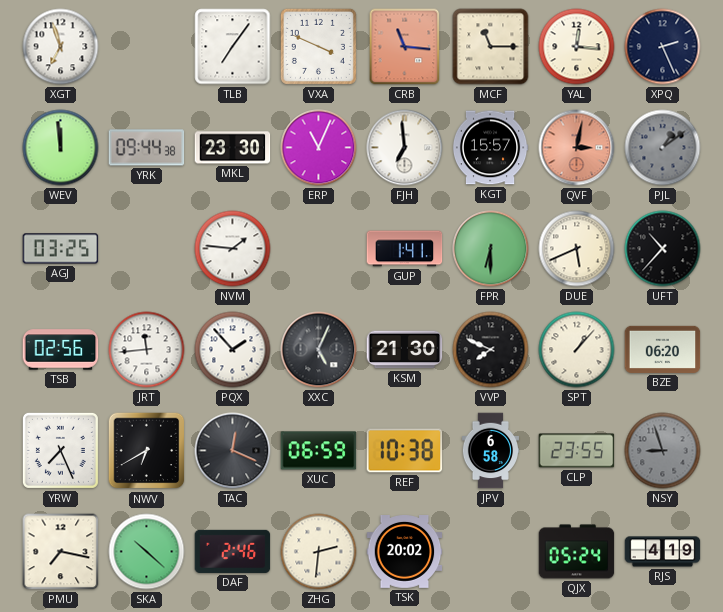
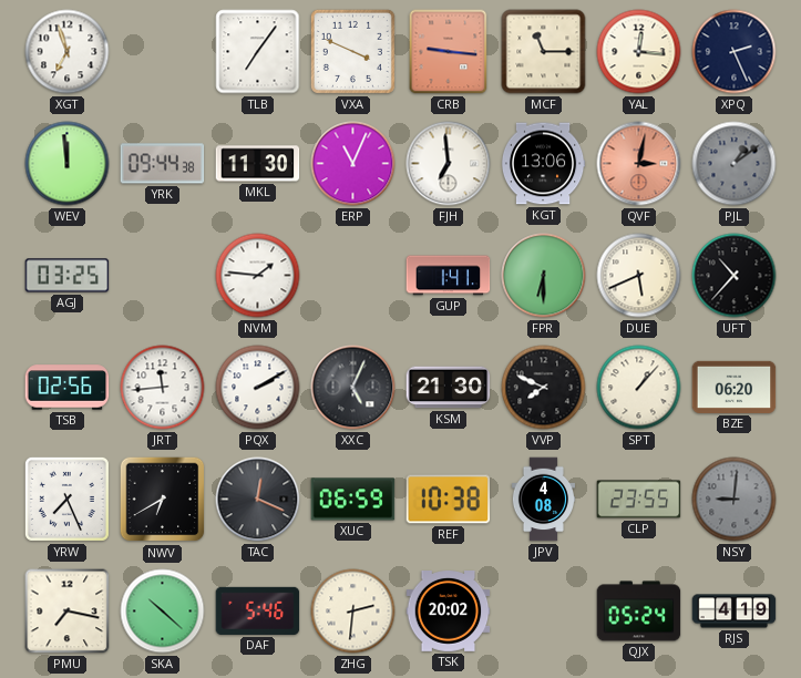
CRB: 11:16 -> 9:16 (449, 52)
MKL: 23:30 -> 11:30 (258, 164)
KGT: 15:57 -> 13:06 (543, 164)
PQX: 1:53 -> 2:10 (258, 388)
JPV: 6:58 -> 4:08 (543, 500)
NSY: 8:57 -> 9:01 (735, 500)
DAF: 2:46 -> 5:46 (258, 610)
